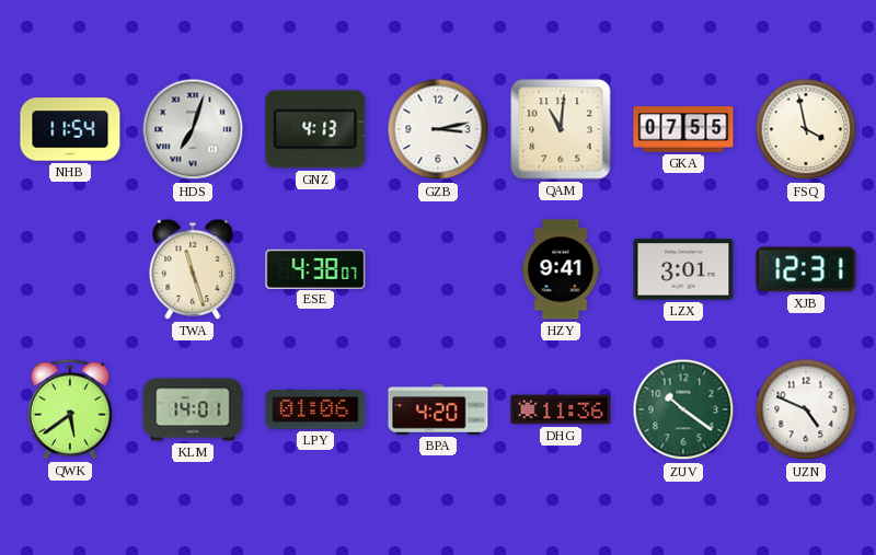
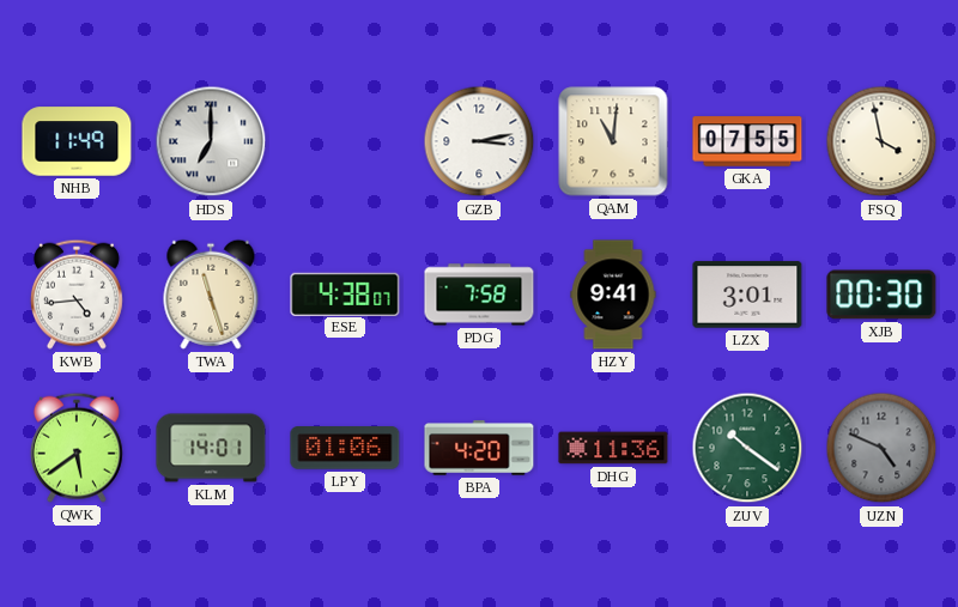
NHB: 11:54 -> 11:49 (77, 141)
HDS: 7:03 -> 7:00 (211, 141)
GNZ: 4:13 -> none (315, 129)
KWB: none -> 4:44 (77, 295)
PDG: none -> 7:58 (479, 295)
XJB: 12:31 -> 00:30 (881, 295)
UZN dial: white -> grey (881, 448)
